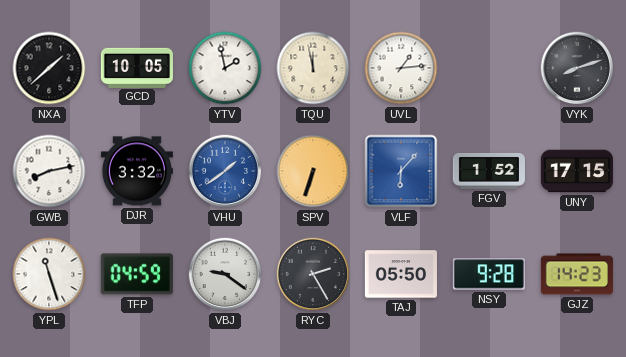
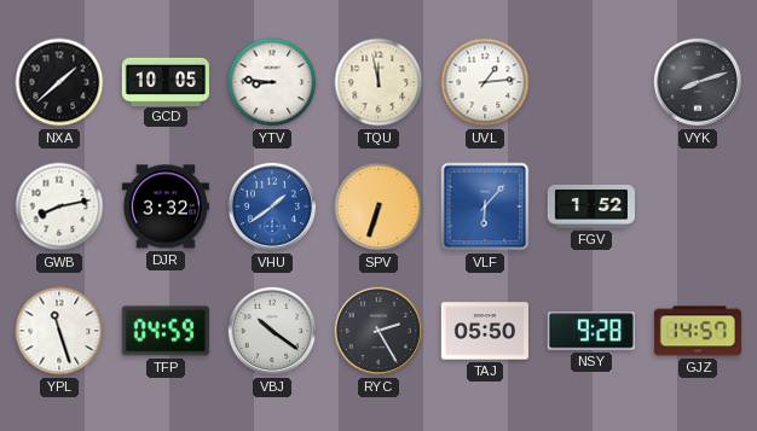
YTV: 1:58 -> 8:46 (272, 82)
UNY: 17:15 -> none (577, 171)
VBJ: 9:21 -> 10:21 (272, 331)
GJZ: 14:23 -> 14:57 (698, 331)
